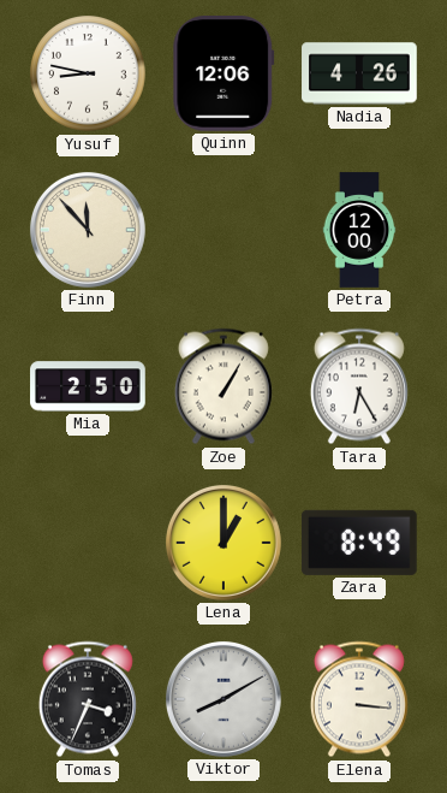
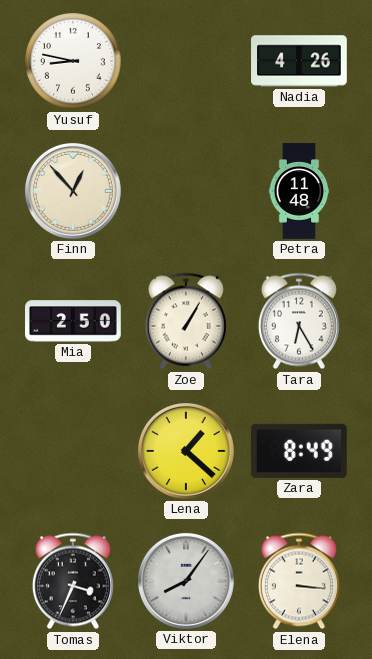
Quinn: 12:06 -> none (223, 75)
Finn: 11:53 -> 12:53 (73, 191)
Petra: 12:00 -> 11:48 (299, 191)
Lena: 1:00 -> 1:22 (186, 451)
Viktor: 8:10 -> 8:06 (186, 581)
